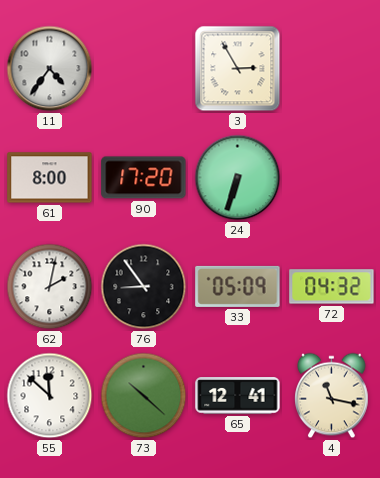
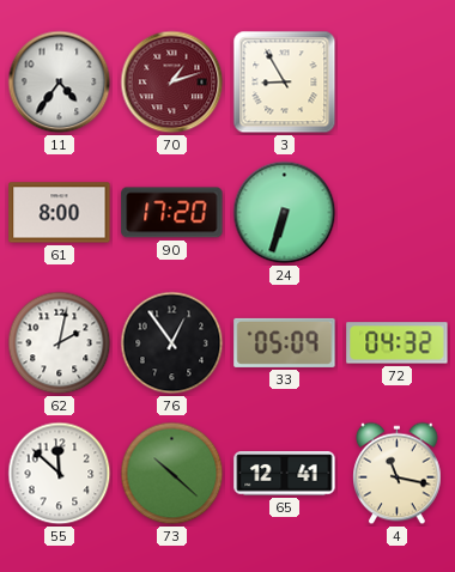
70: none -> 1:12 (172, 83)
3: 2:55 -> 8:55 (285, 83)
76: 8:54 -> 12:54 (172, 343)
